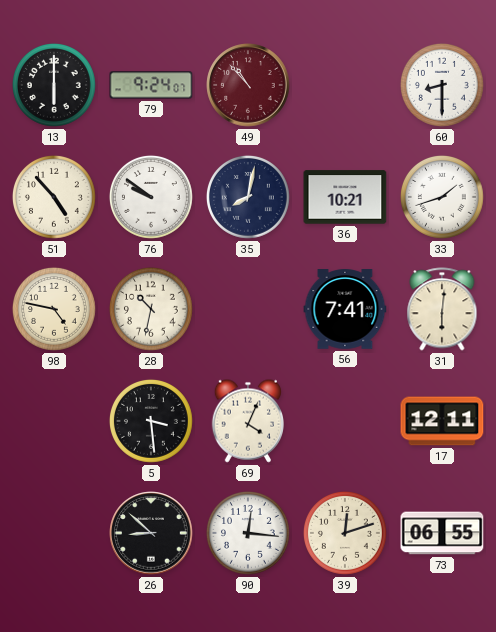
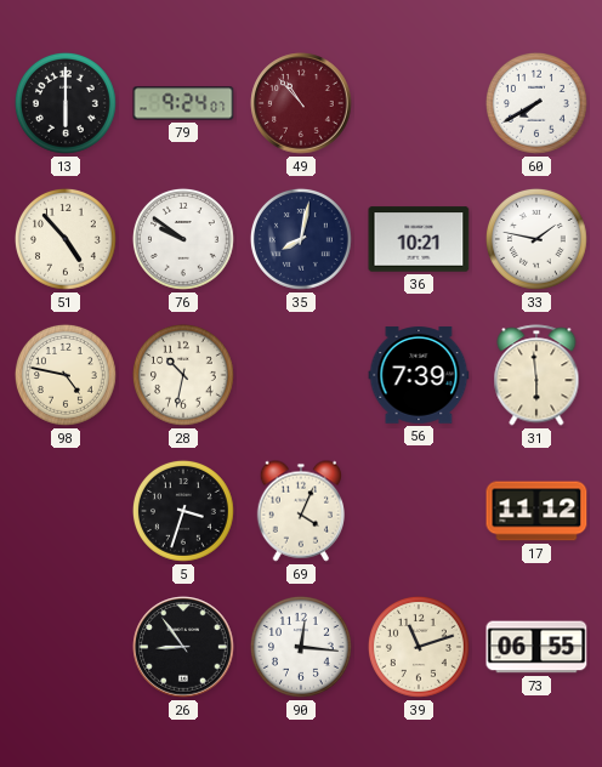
60: 8:30 -> 7:40 (536, 103)
33: 1:42 -> 1:47 (536, 239)
56: 7:41 -> 7:39 (419, 375)
31: 6:01 -> 5:59 (536, 375)
5: 3:29 -> 3:33 (183, 511)
17: 12:11 -> 11:12 (536, 511)
26: 8:52 -> 8:54 (183, 647)
39: 12:12 -> 11:12 (419, 647)
